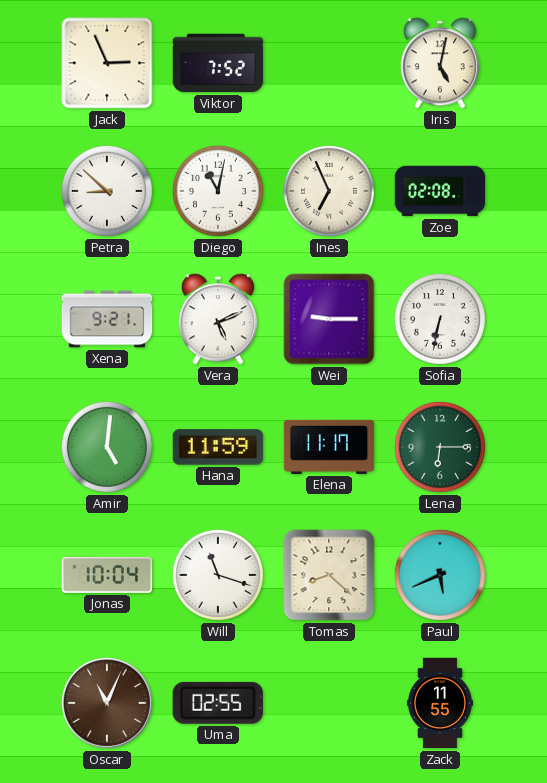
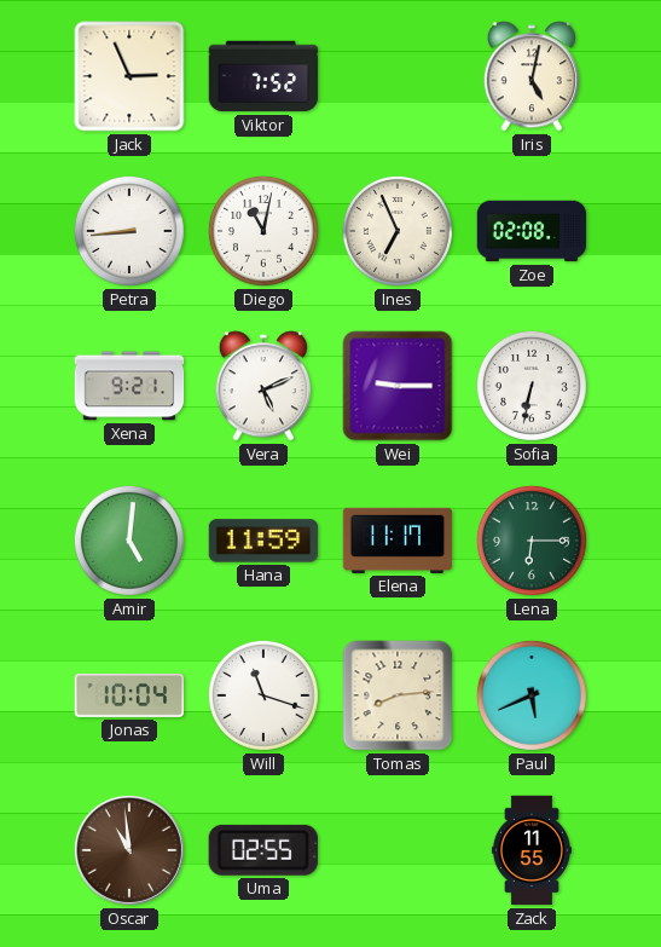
Petra: 8:52 -> 8:44 (129, 231)
Tomas: 8:22 -> 8:14 (398, 695)
Oscar: 11:04 -> 10:59 (129, 850)
